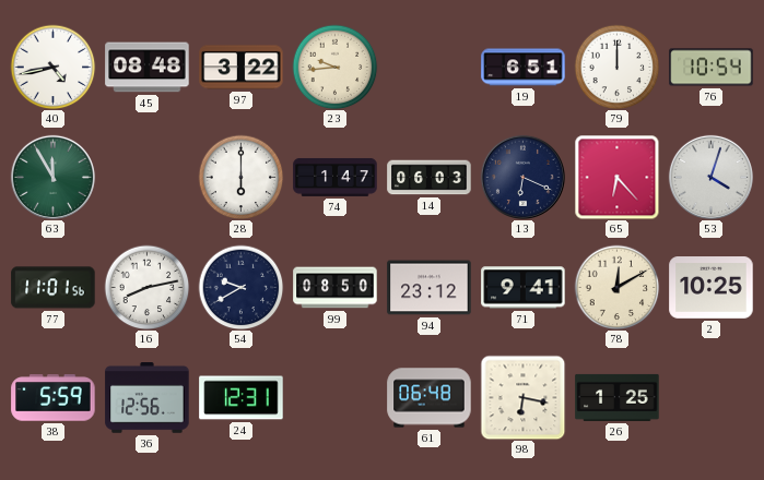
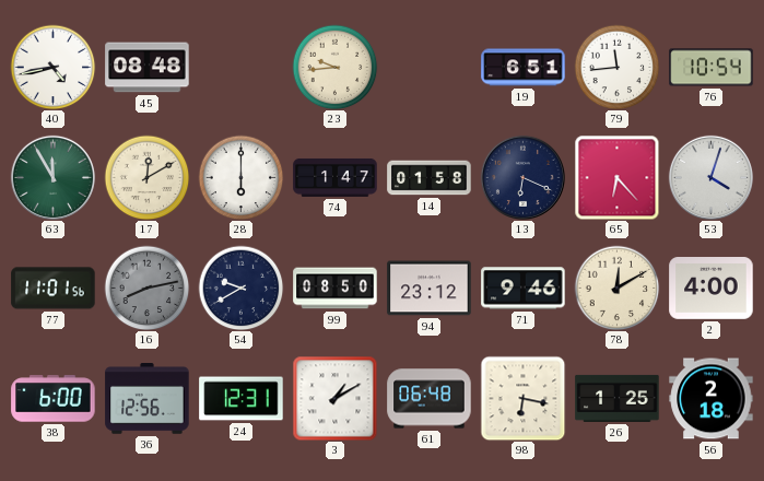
97: 3:22 -> none (242, 68)
79: 12:00 -> 11:44 (616, 67)
17: none -> 12:10 (146, 177)
14: 06:03 -> 01:58 (430, 178)
16 dial: white -> grey (146, 288)
71: 9:41 -> 9:46 (524, 289)
2: 10:25 -> 4:00 (712, 289)
38: 5:59 -> 6:00 (54, 399)
3: none -> 1:10 (334, 398)
56: none -> 2:18 (712, 399)
